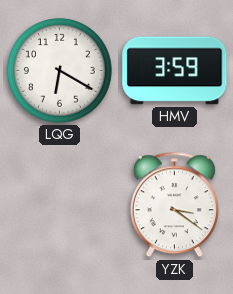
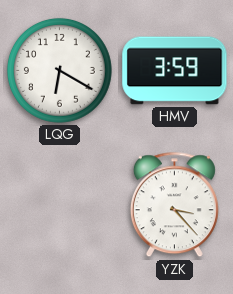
YZK: 3:21 -> 3:23 (174, 205)
